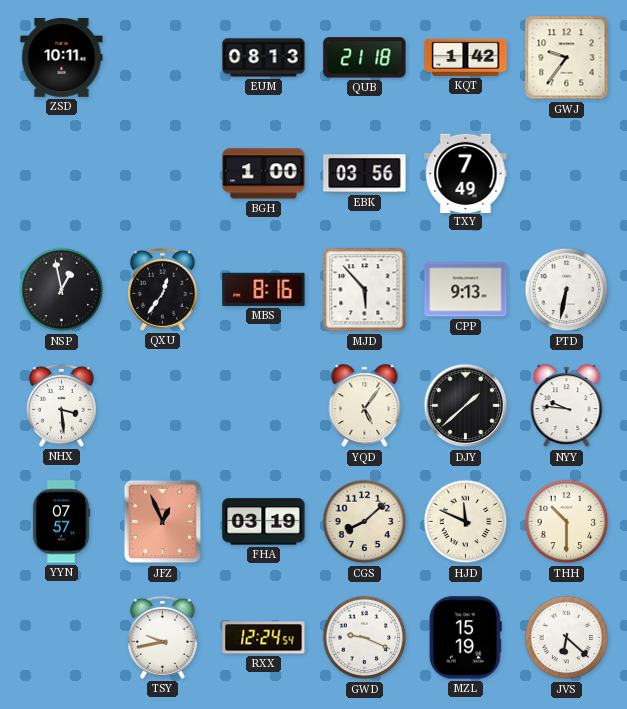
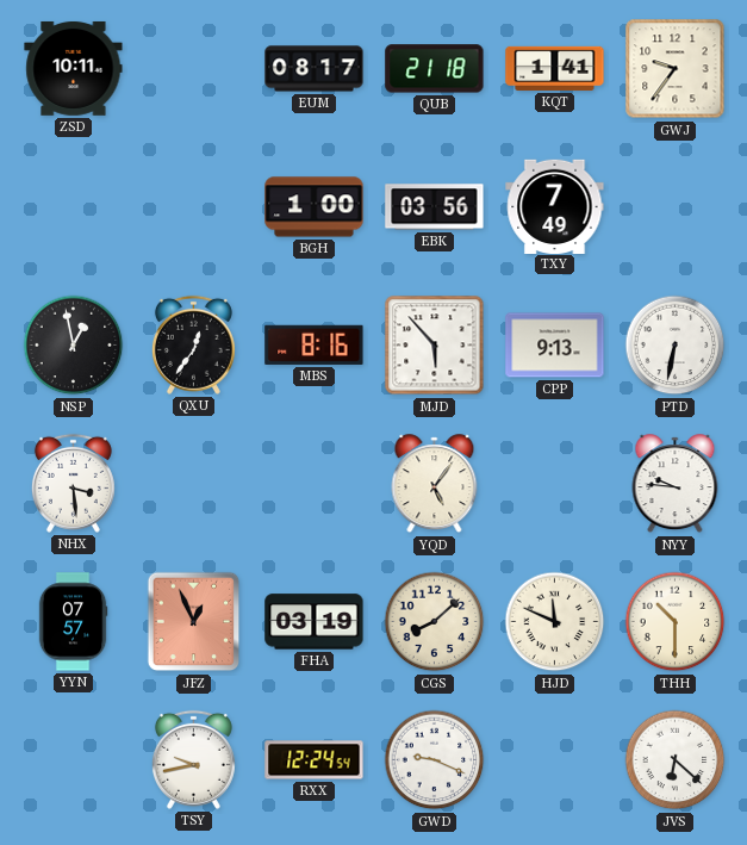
EUM: 08:13 -> 08:17 (315, 69)
KQT: 1:42 -> 1:41 (555, 68)
DJY: 1:38 -> none (466, 406)
MZL: 15:19 -> none (465, 638)
